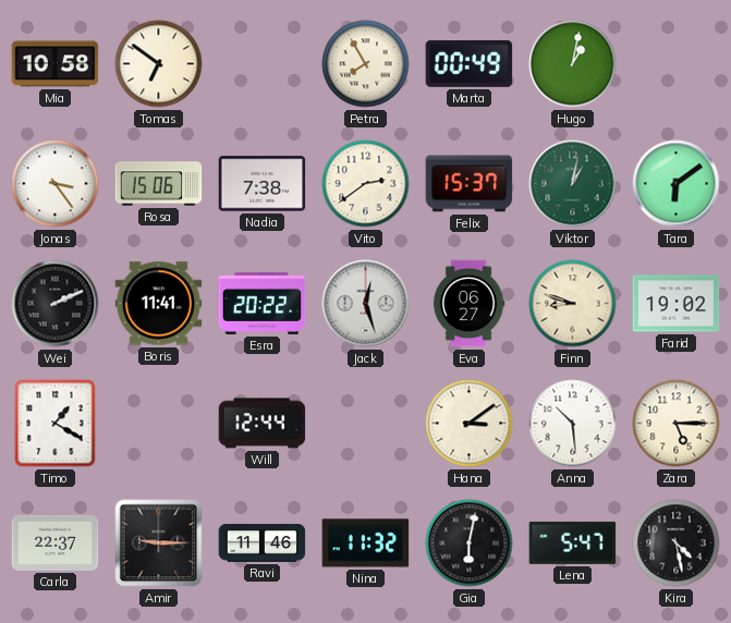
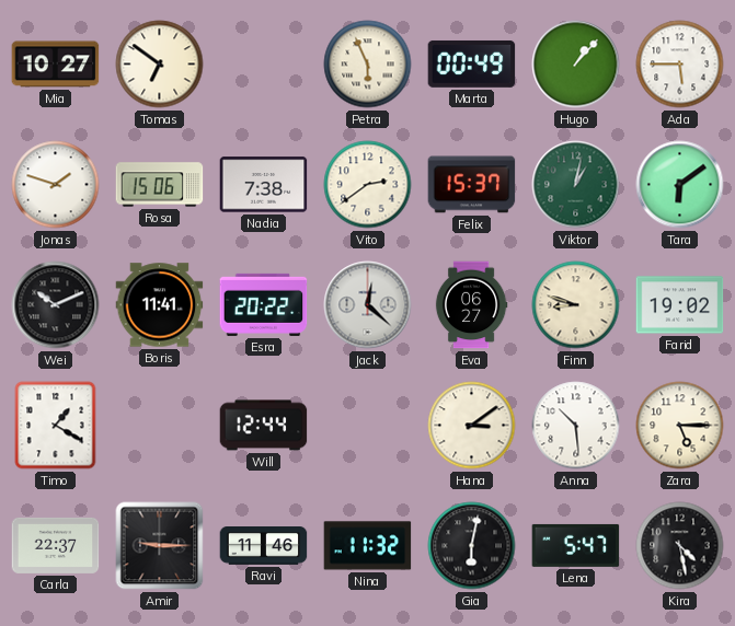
Mia: 10:58 -> 10:27 (56, 65)
Petra: 7:55 -> 5:56 (368, 65)
Hugo: 1:02 -> 1:07 (576, 65)
Ada: none -> 5:45 (680, 65)
Jonas: 3:24 -> 1:48 (56, 185)
Wei: 2:11 -> 10:11 (56, 305)
Jack: 12:27 -> 12:22 (368, 305)
